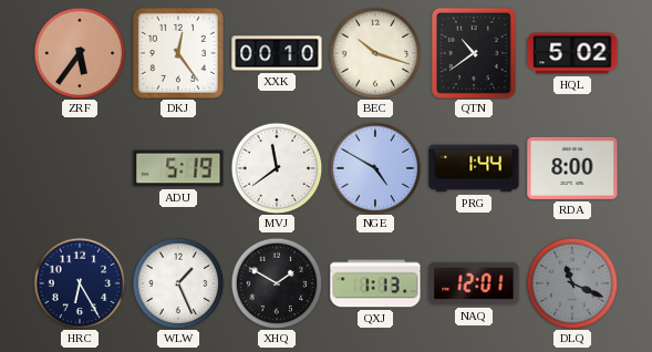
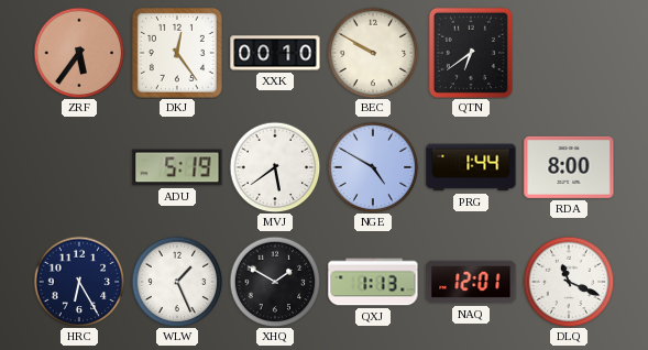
BEC: 10:18 -> 9:50 (373, 53)
QTN: 10:39 -> 6:39 (471, 53)
HQL: 5:02 -> none (572, 53)
MVJ: 11:39 -> 5:39 (275, 167)
DLQ dial: grey -> white (569, 282)
